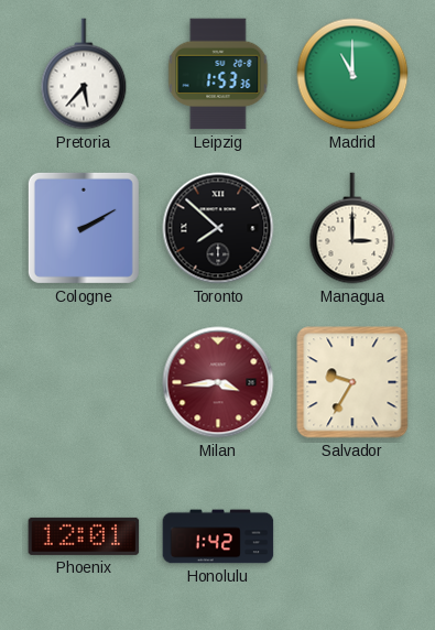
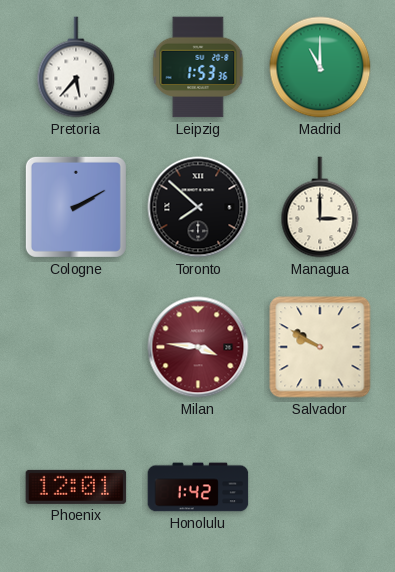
Milan: 3:44 -> 3:46 (198, 347)
Salvador: 9:35 -> 9:50 (320, 347)
